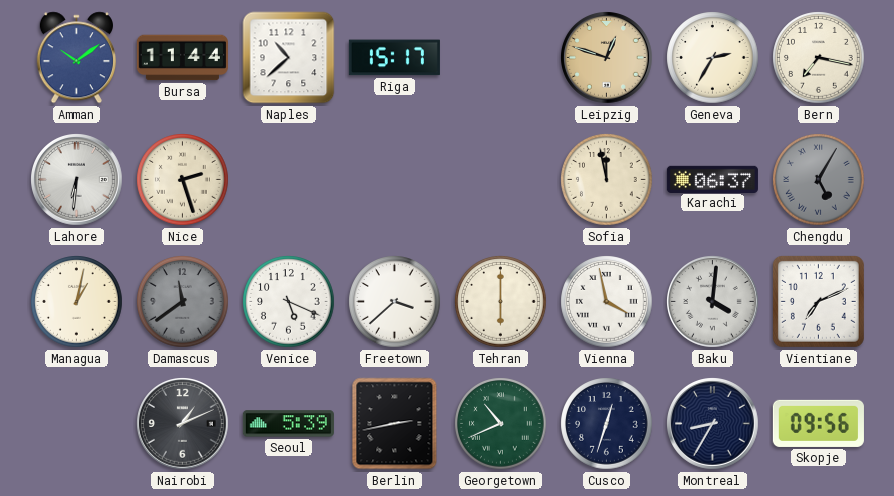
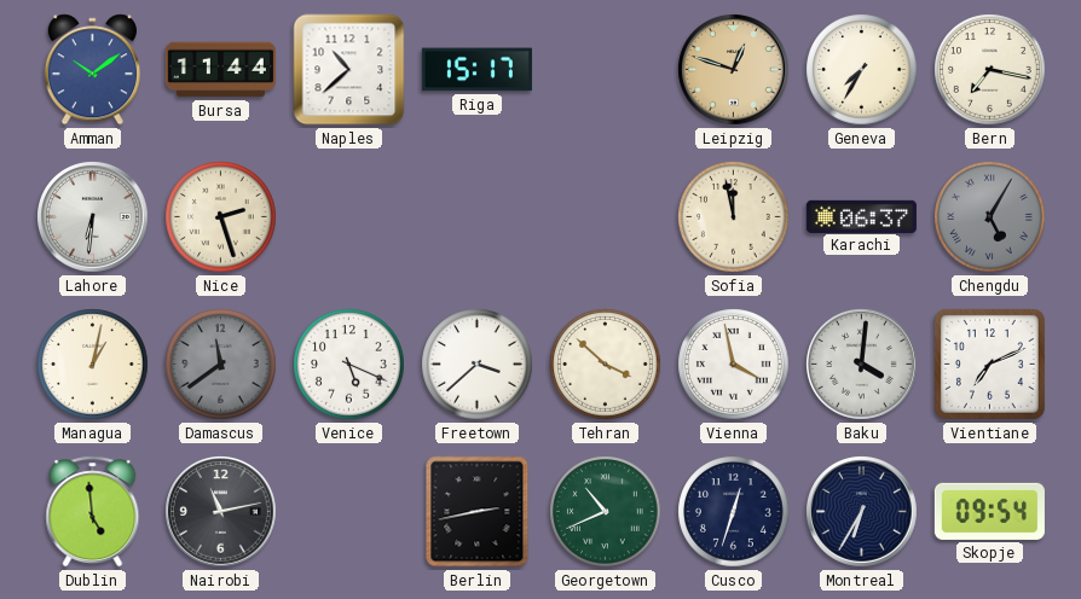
Geneva: 2:35 -> 7:35 (862, 70)
Tehran: 6:00 -> 3:52 (606, 365)
Dublin: none -> 4:59 (93, 512)
Nairobi: 1:11 -> 11:13 (221, 512)
Seoul: 5:39 -> none (288, 424)
Montreal: 8:35 -> 6:35 (862, 512)
Skopje: 09:56 -> 09:54 (989, 511)
